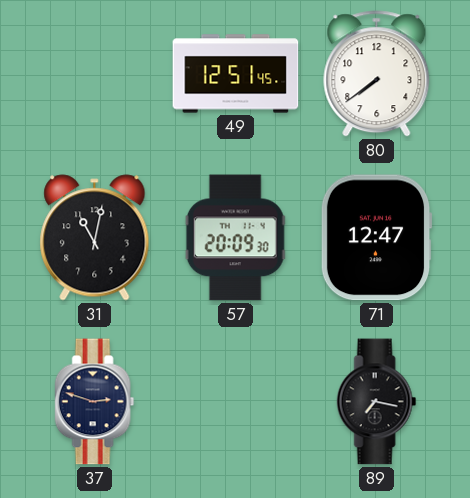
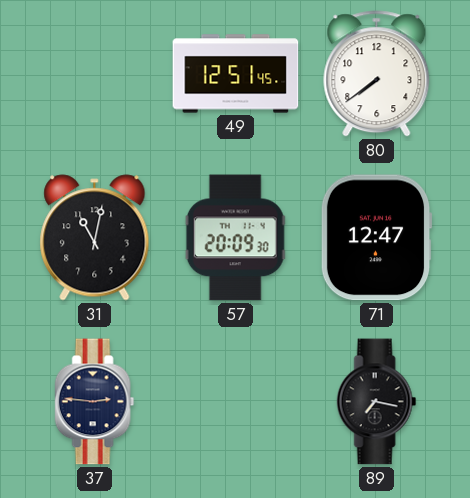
37: 2:48 -> 2:46 (95, 402)
